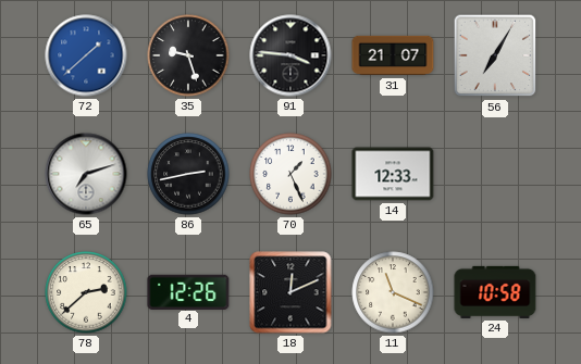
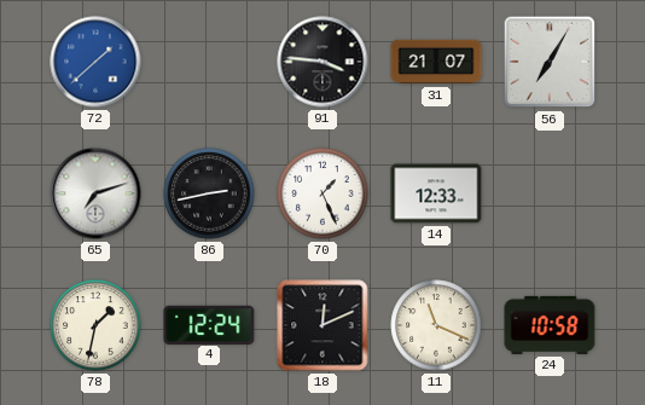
35: 9:27 -> none (188, 55)
78: 2:38 -> 1:32 (95, 325)
4: 12:26 -> 12:24 (209, 324)
